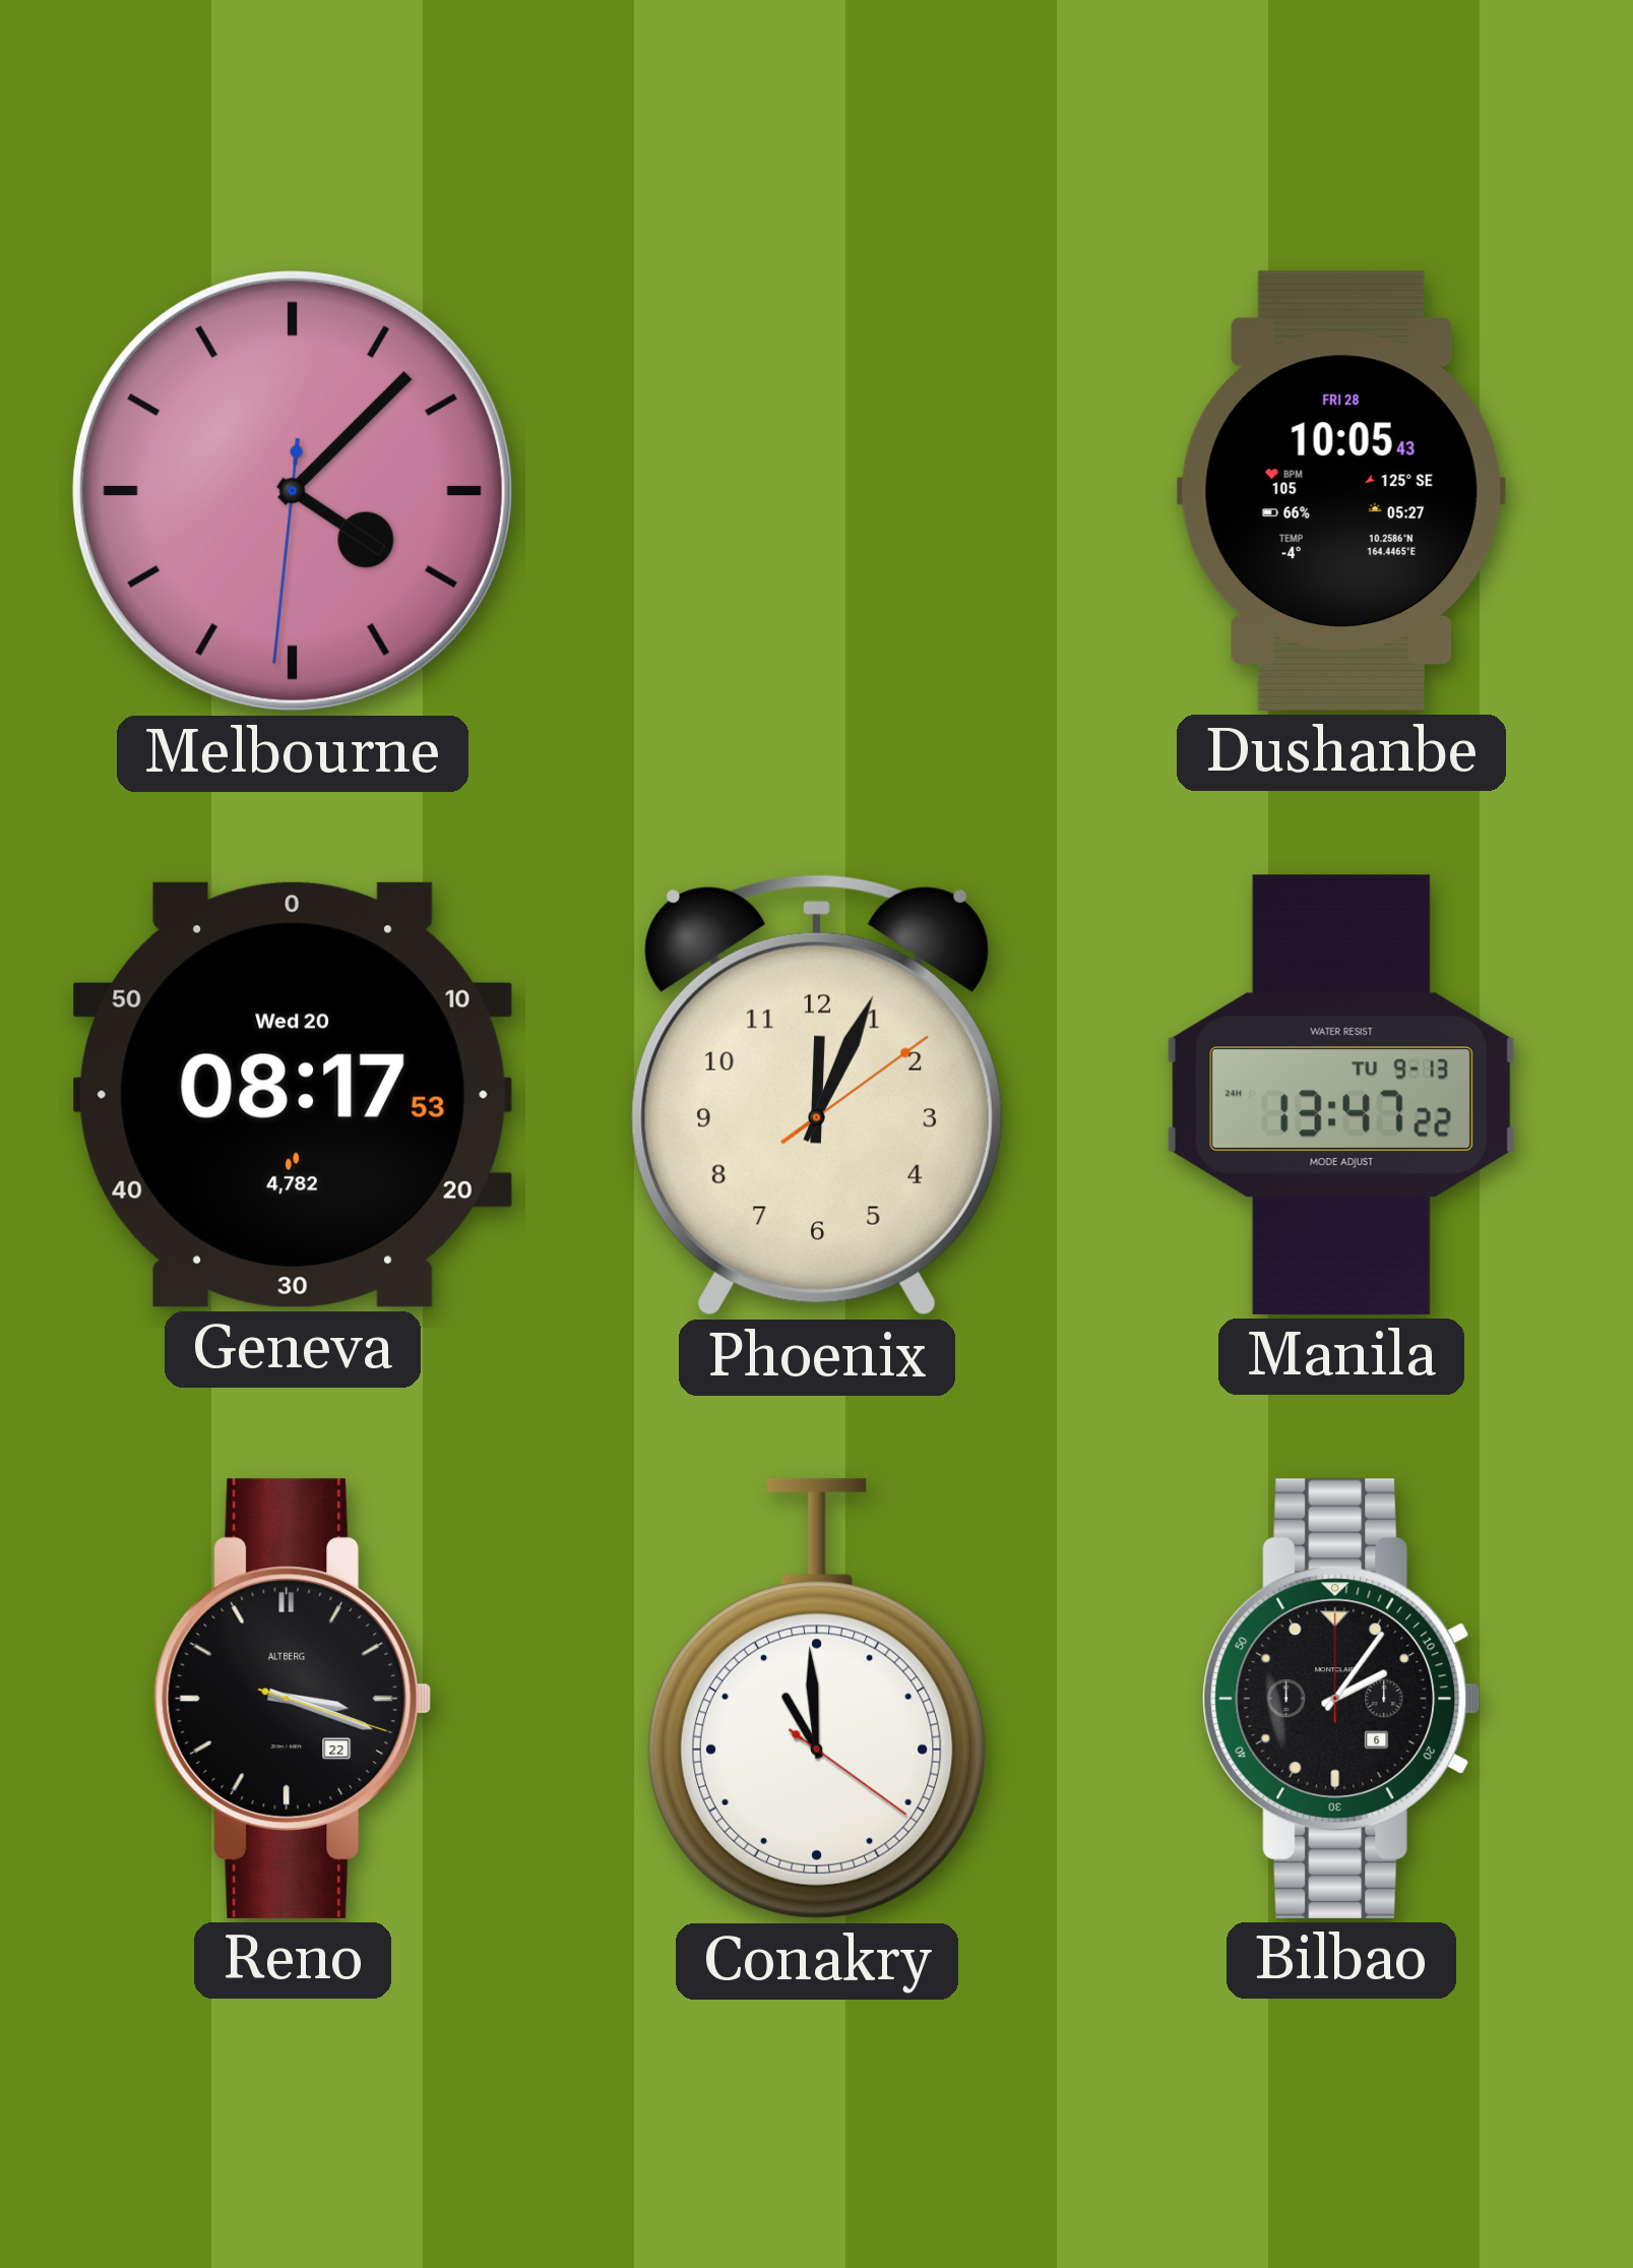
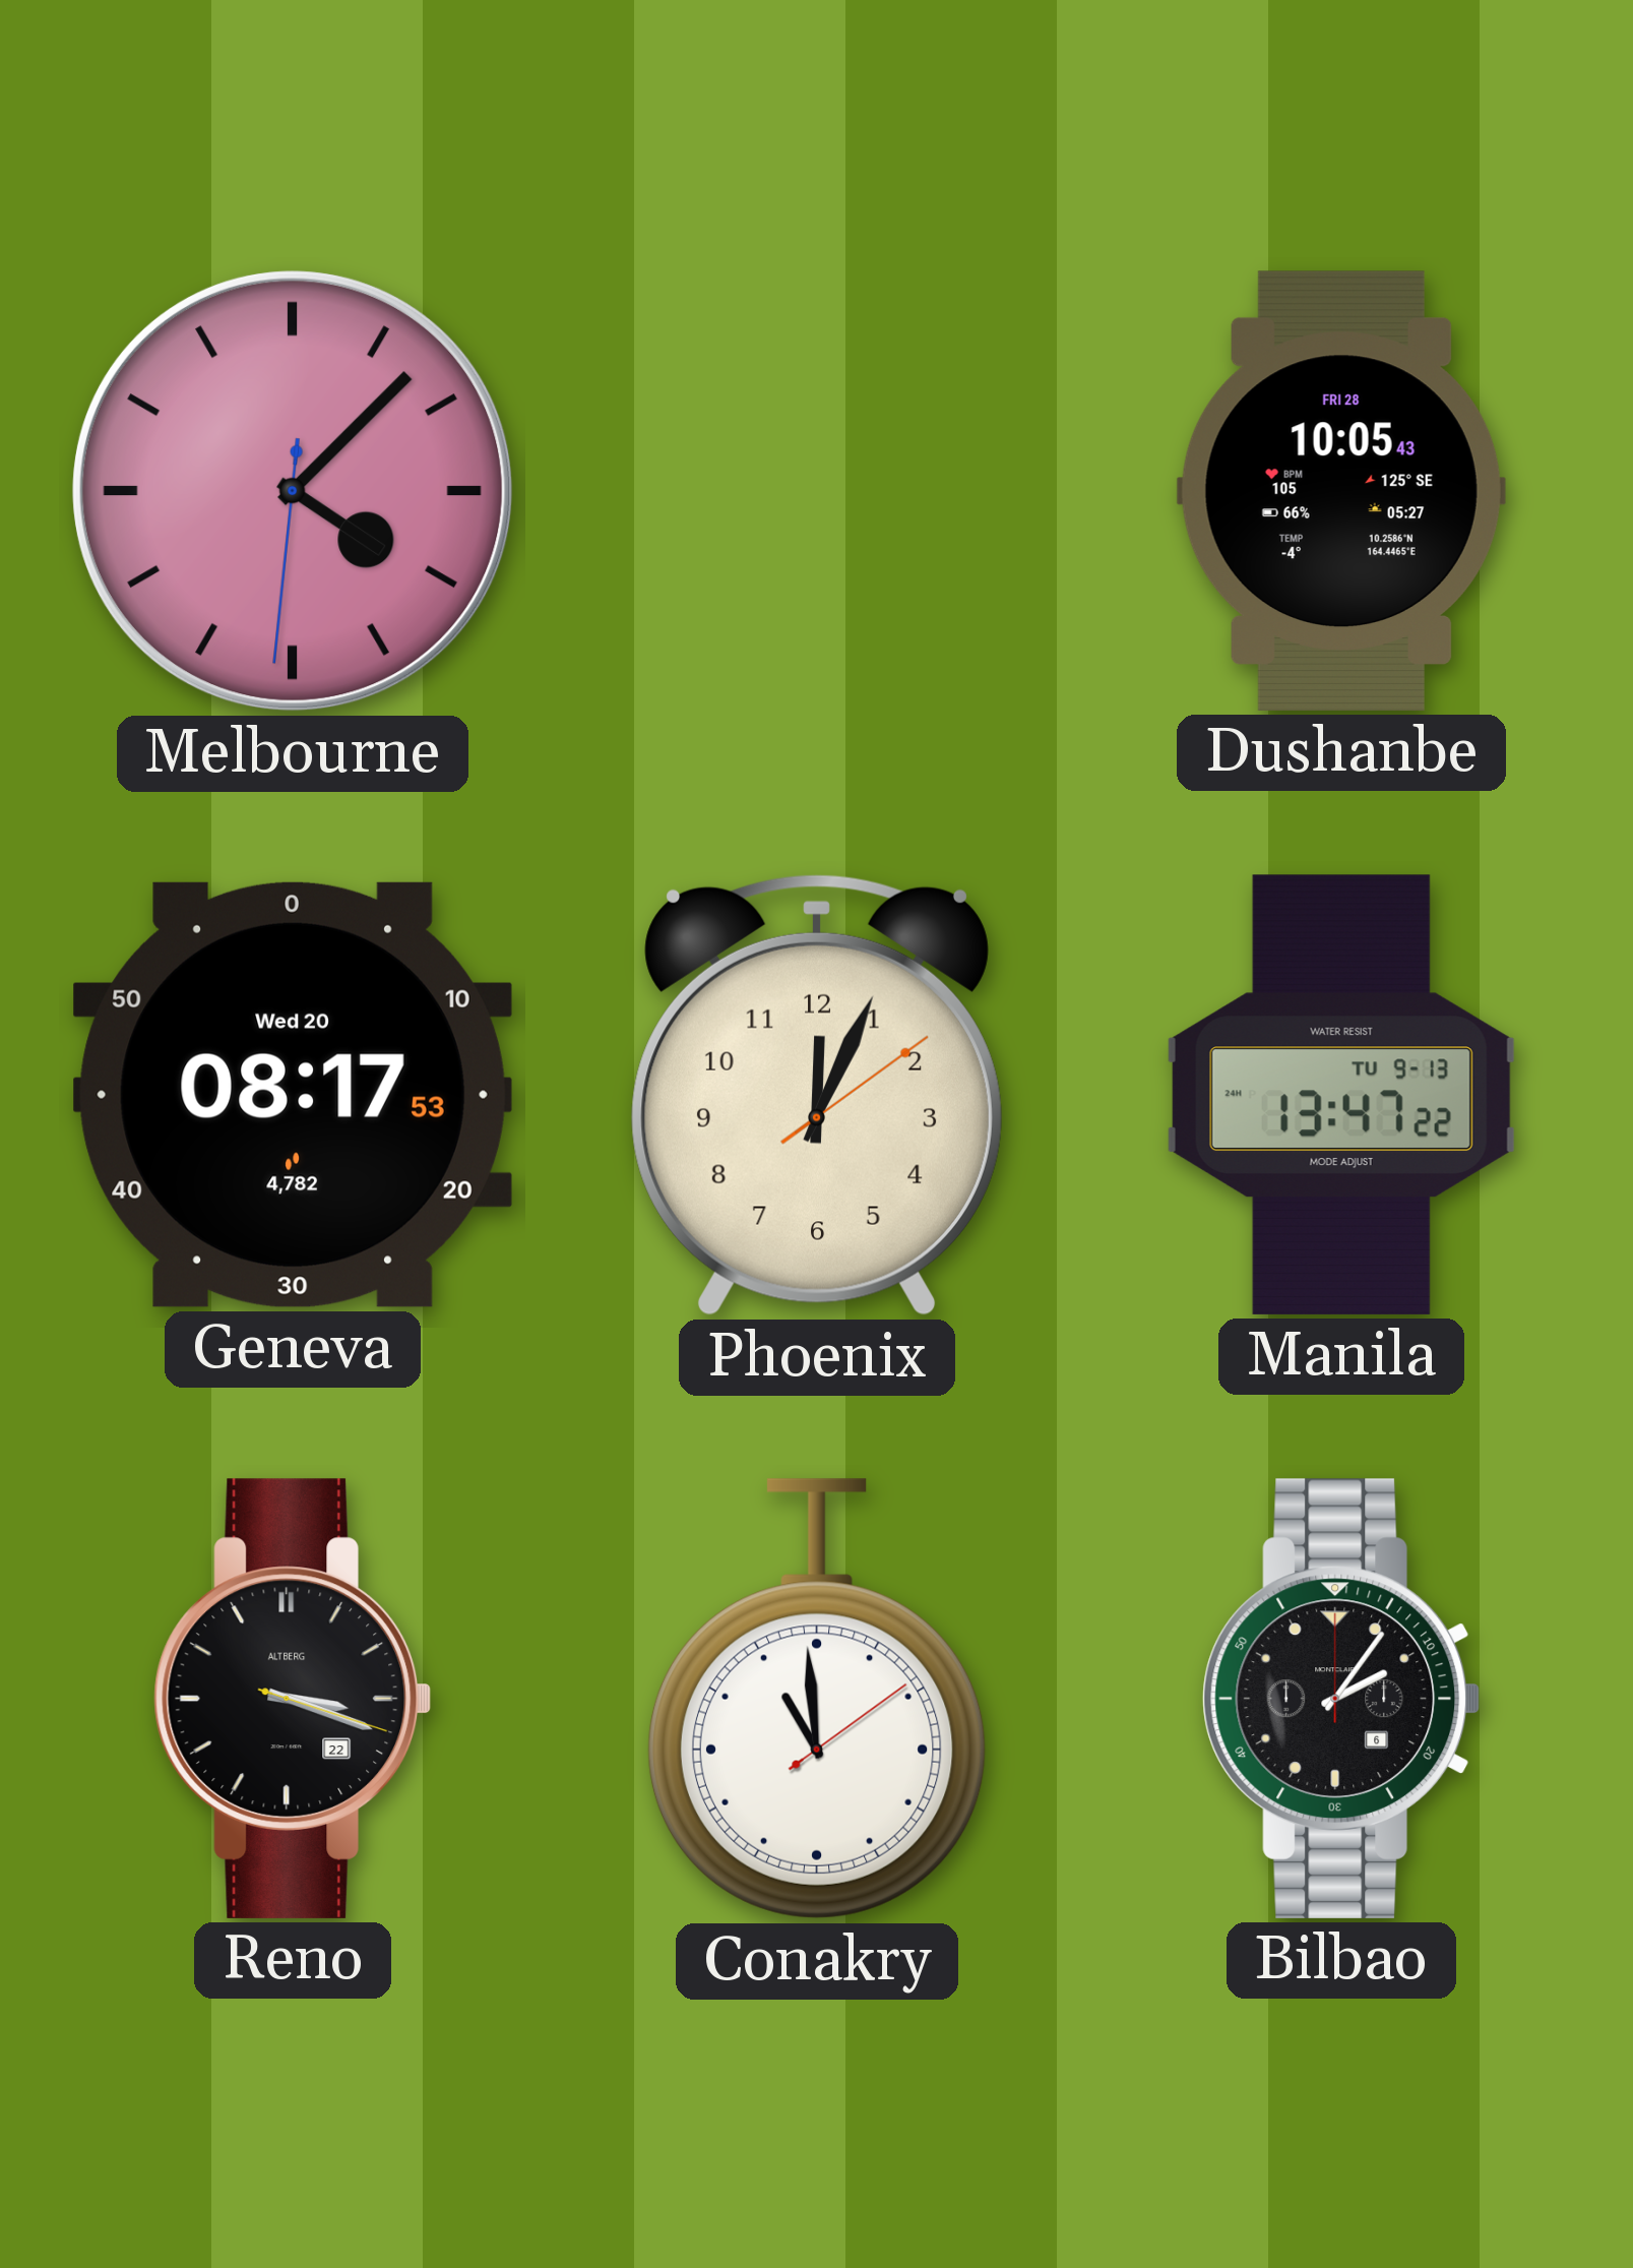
Conakry: 10:59:21 -> 10:59:09 (817, 1699)
